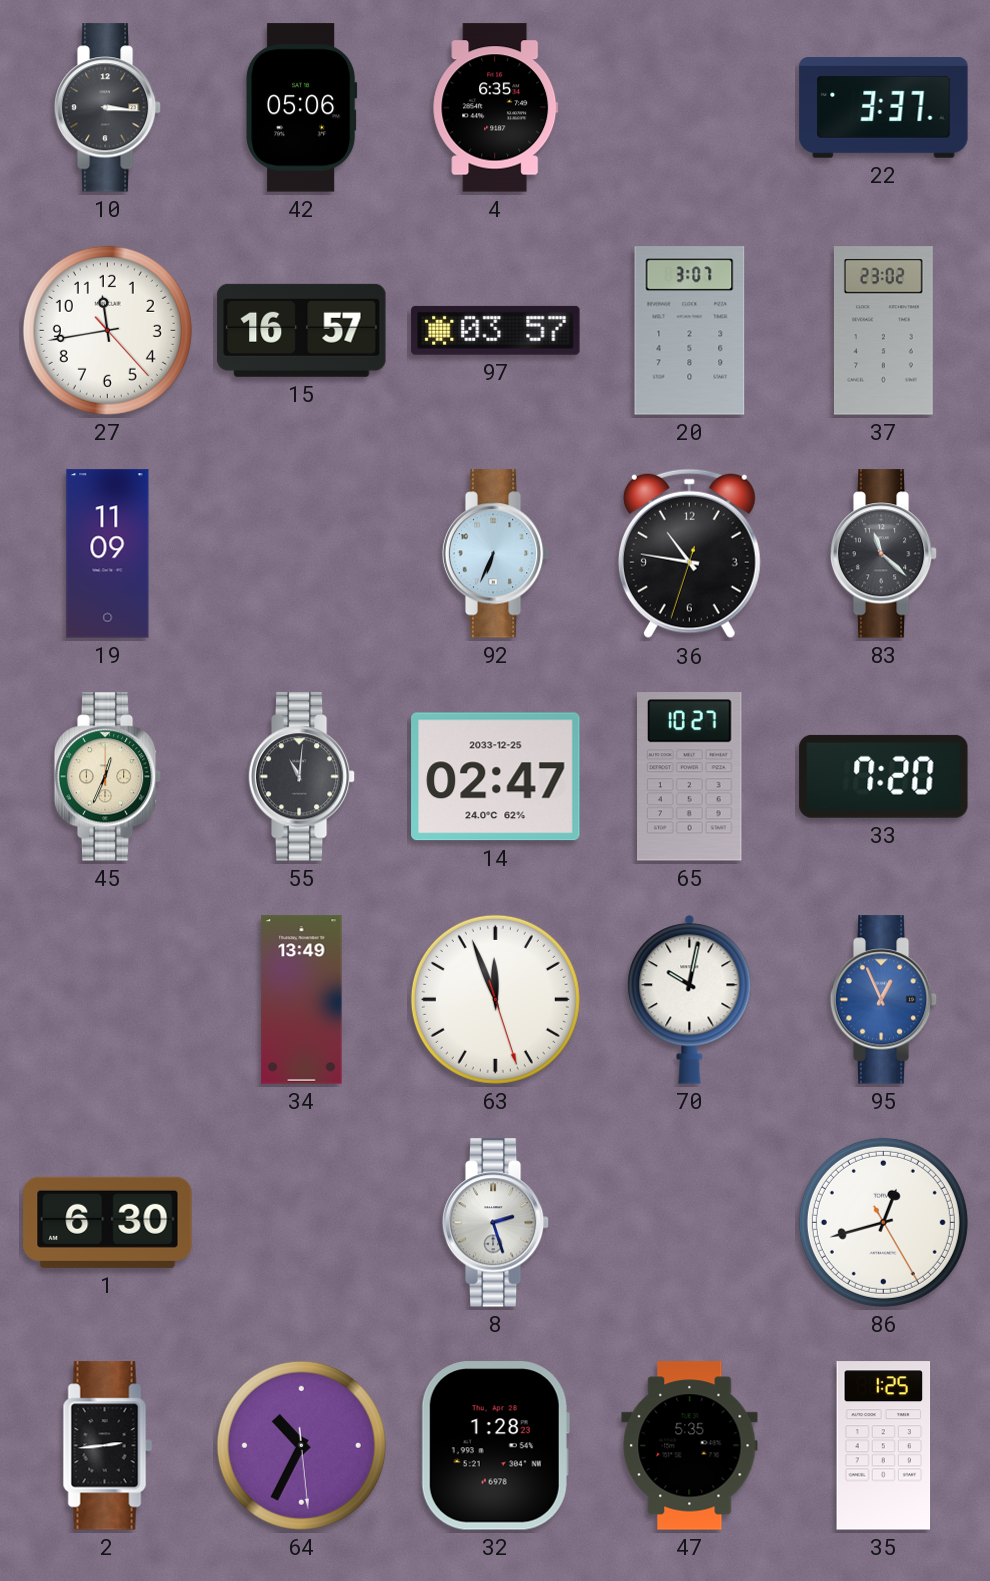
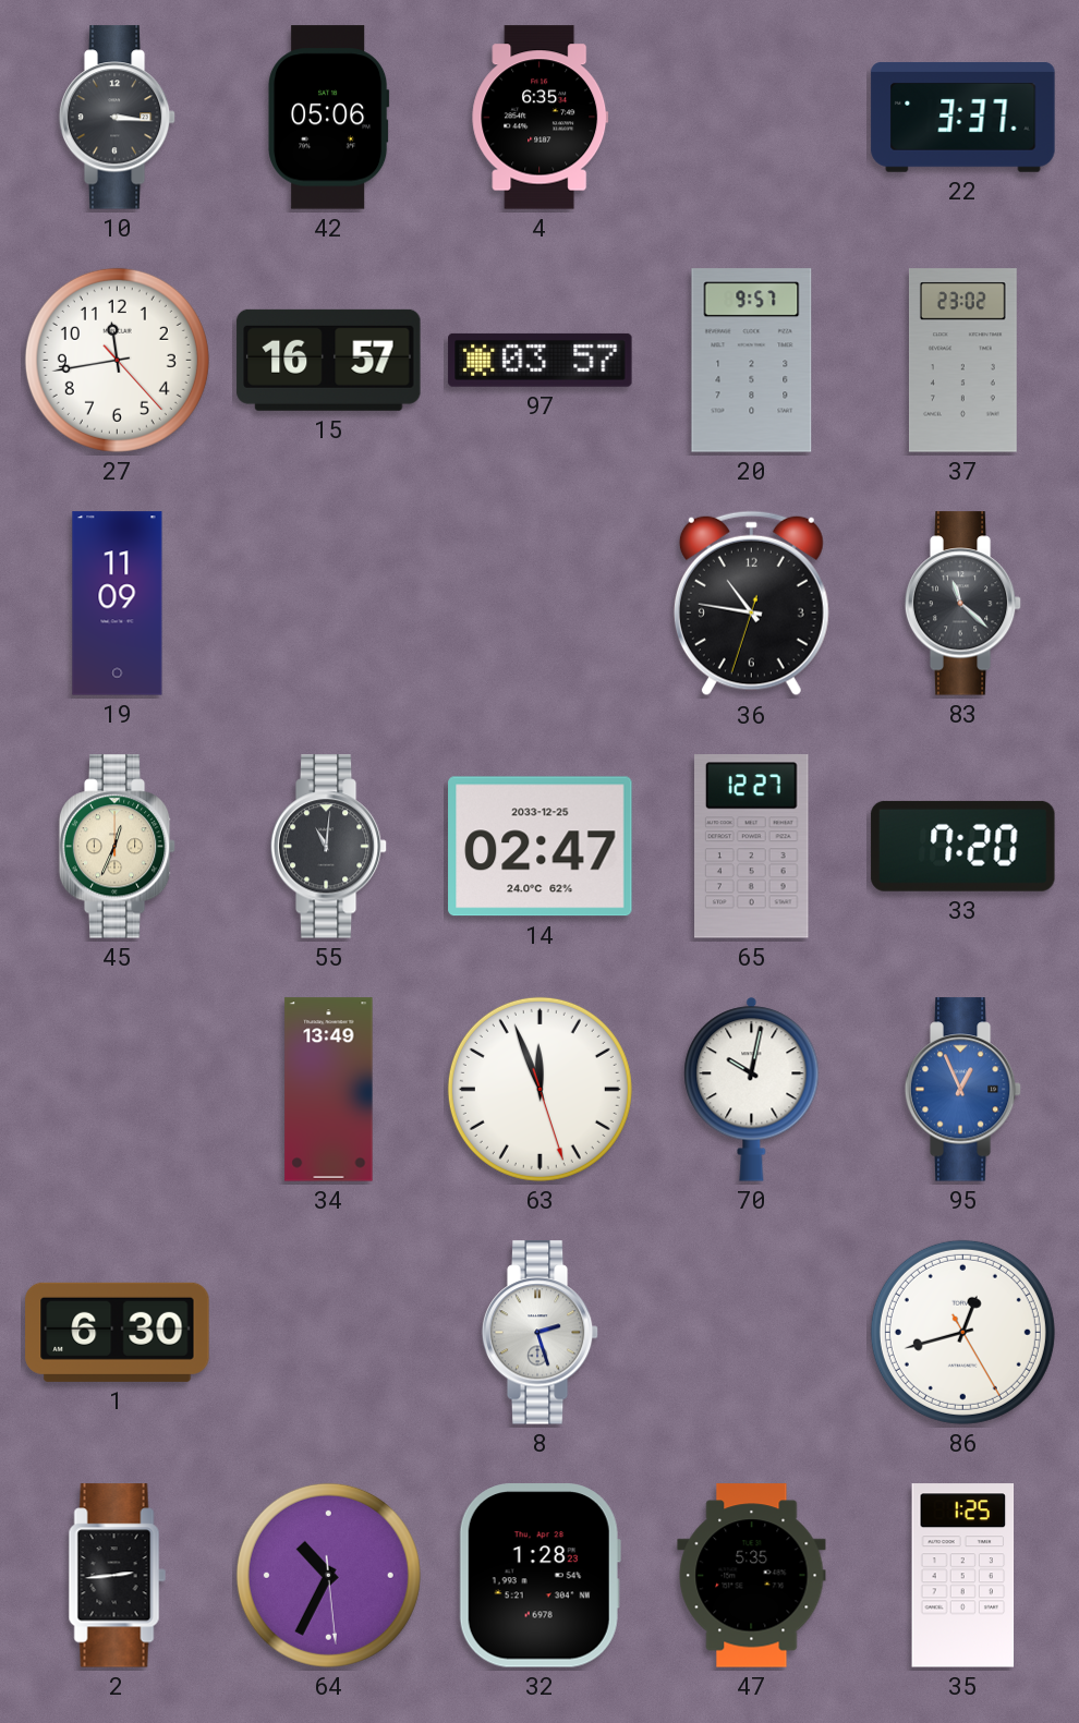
20: 3:07 -> 9:57 (752, 361)
92: 6:34 -> none (496, 554)
65: 10:27 -> 12:27 (752, 847)
